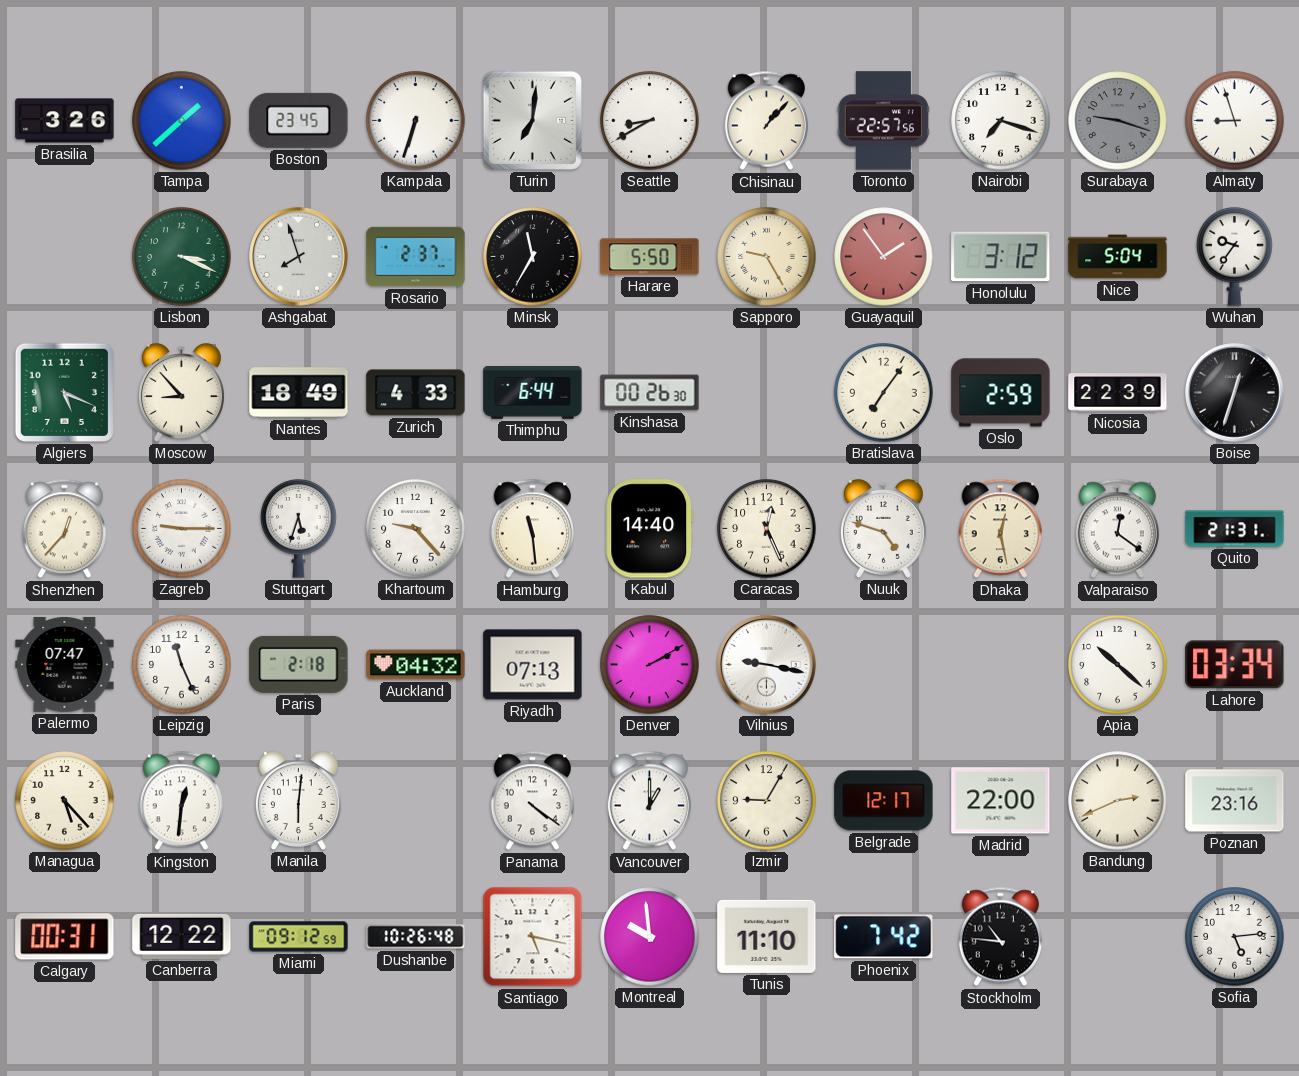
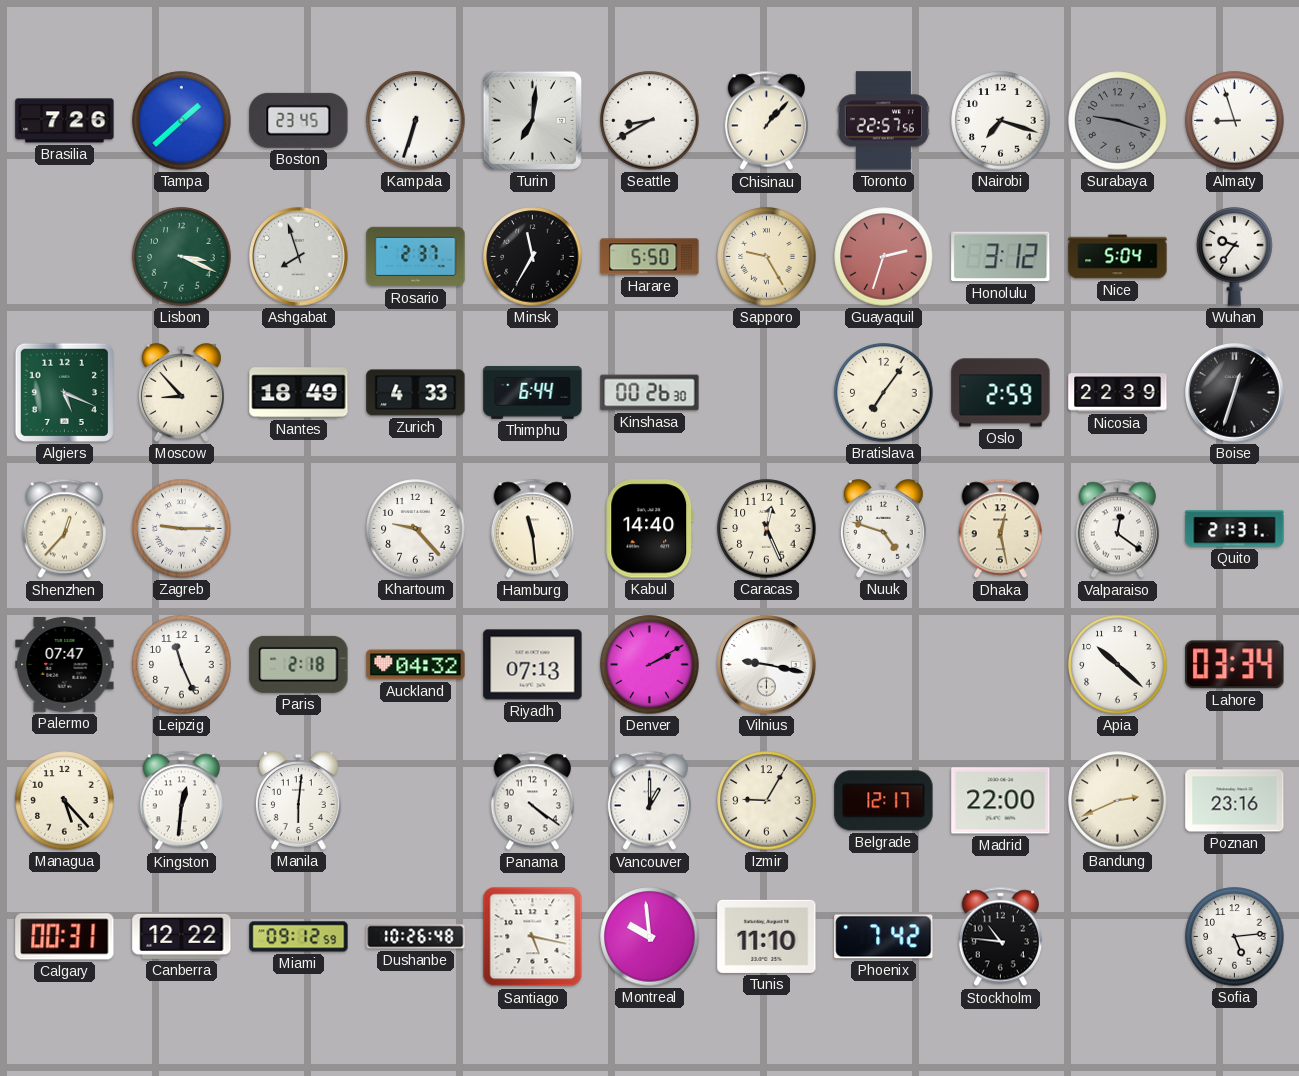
Brasilia: 3:26 -> 7:26 (65, 121)
Guayaquil: 1:54 -> 2:33 (884, 257)
Stuttgart: 5:33 -> none (299, 529)
